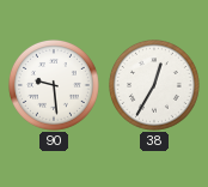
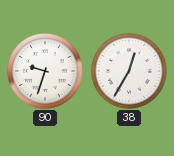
90: 9:29 -> 9:33 (45, 71)
